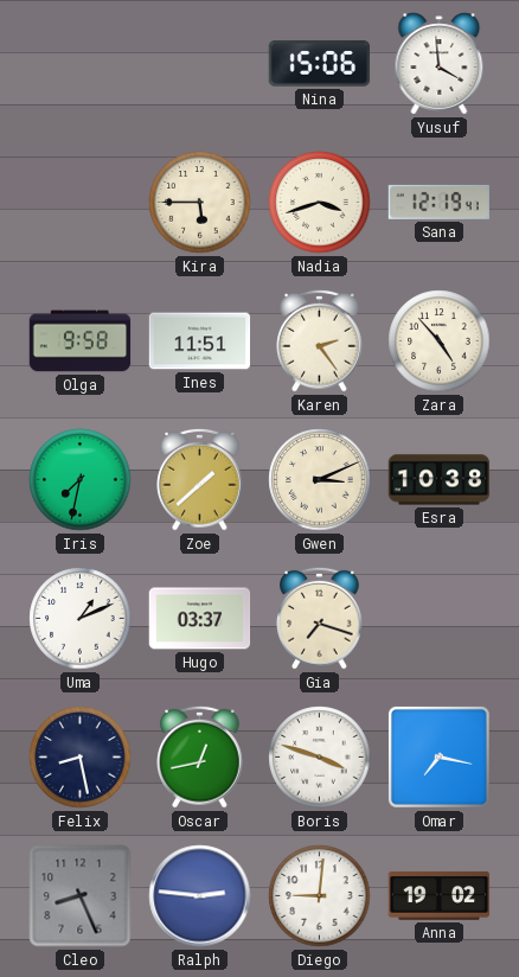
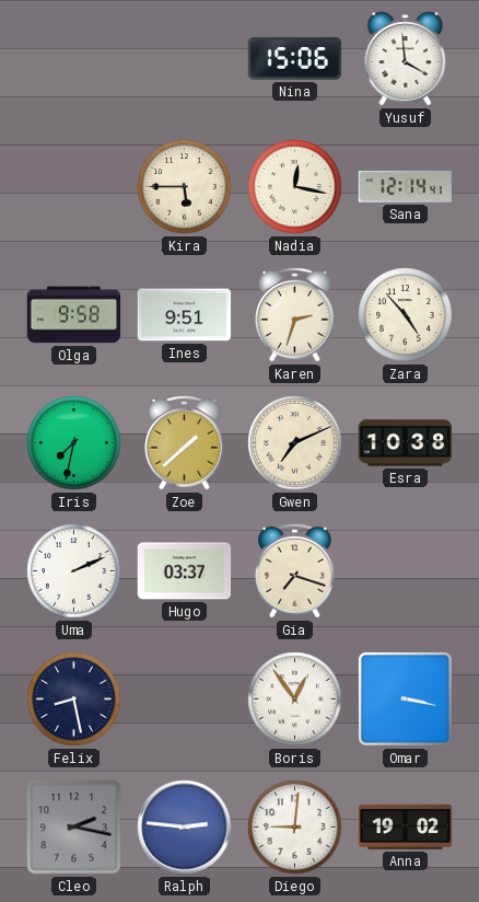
Nadia: 3:42 -> 12:17 (295, 187)
Sana: 12:19 -> 12:14 (405, 186)
Ines: 11:51 -> 9:51 (185, 315)
Karen: 2:24 -> 2:33 (295, 314)
Gwen: 3:11 -> 7:11 (295, 443)
Uma: 1:11 -> 2:11 (74, 571)
Oscar: 12:43 -> none (200, 756)
Boris: 3:48 -> 12:54 (295, 699)
Omar: 7:17 -> 3:17 (406, 699)
Cleo: 8:26 -> 2:17 (74, 828)
